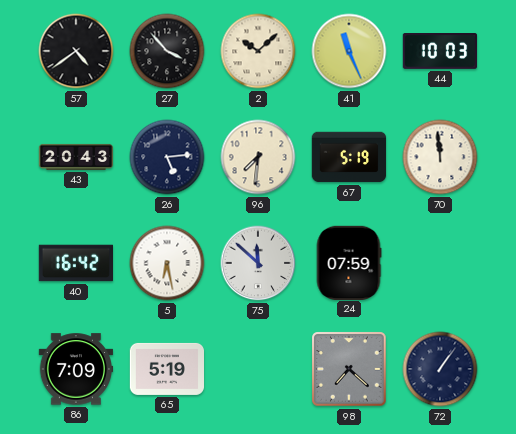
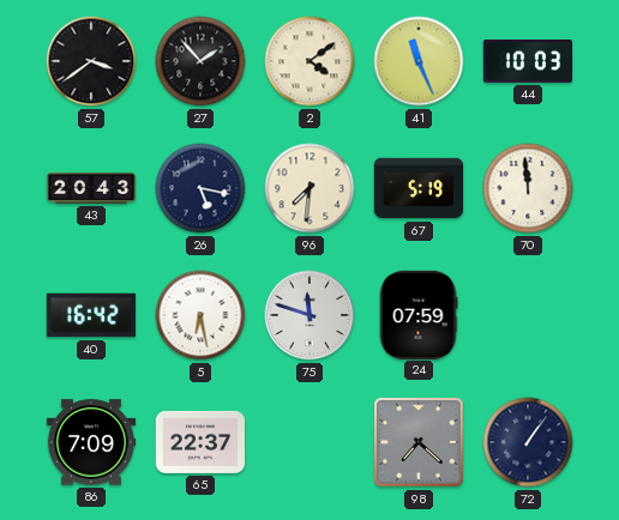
57: 4:39 -> 3:39 (91, 61)
27: 3:53 -> 1:53 (200, 61)
2: 10:08 -> 4:09 (309, 61)
26: 5:14 -> 5:17 (200, 188)
75: 11:52 -> 11:48 (309, 315)
65: 5:19 -> 22:37 (200, 442)
